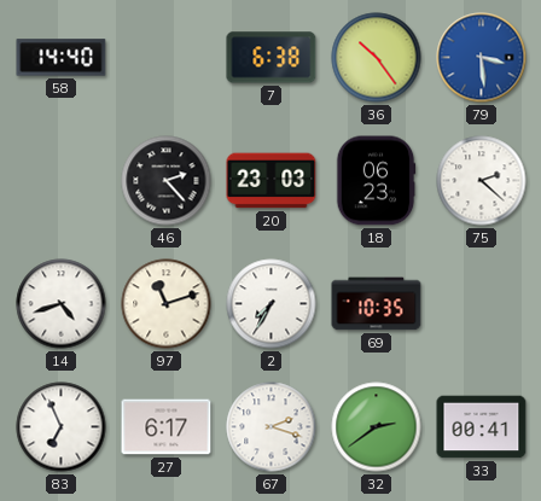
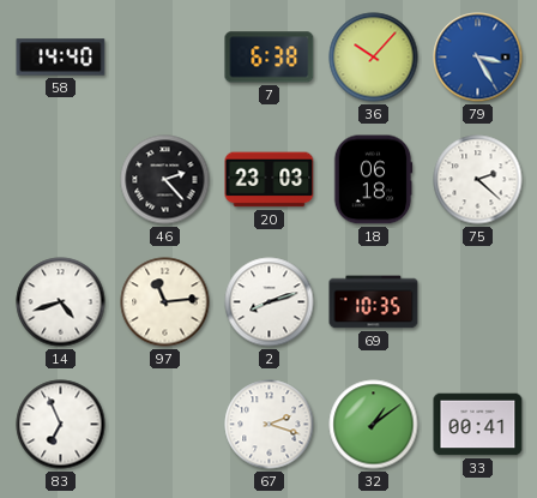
36: 10:24 -> 10:07 (374, 58)
79: 3:29 -> 3:25 (478, 58)
18: 06:23 -> 06:18 (373, 180)
97: 11:12 -> 11:14 (165, 302)
2: 7:35 -> 8:12 (270, 302)
27: 6:17 -> none (167, 427)
32: 2:39 -> 1:09 (374, 425)
